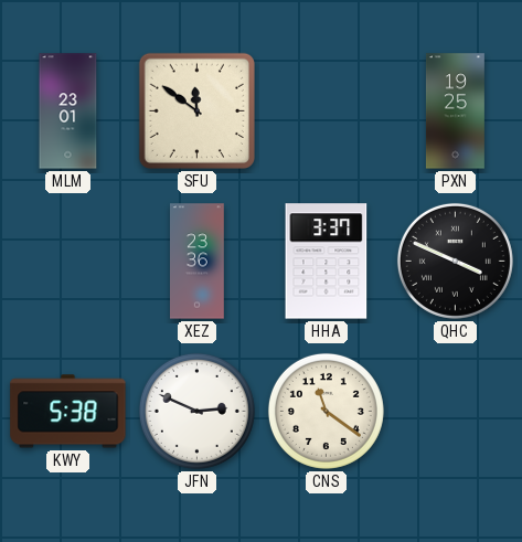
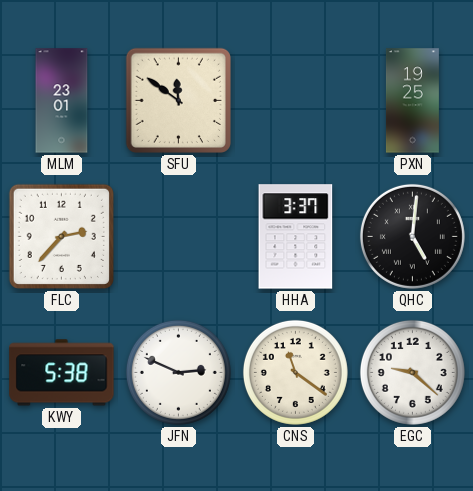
FLC: none -> 2:37 (61, 236)
XEZ: 23:36 -> none (198, 262)
QHC: 3:49 -> 5:01 (412, 236)
EGC: none -> 9:22 (412, 372)
